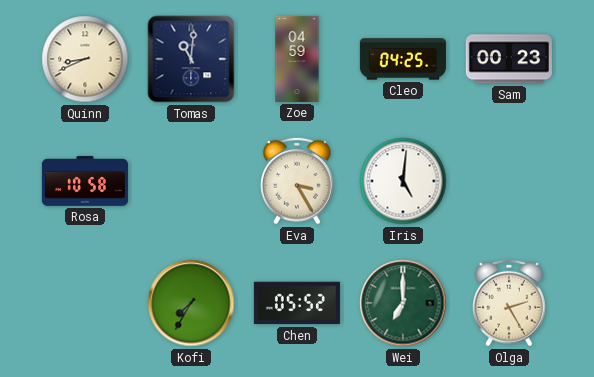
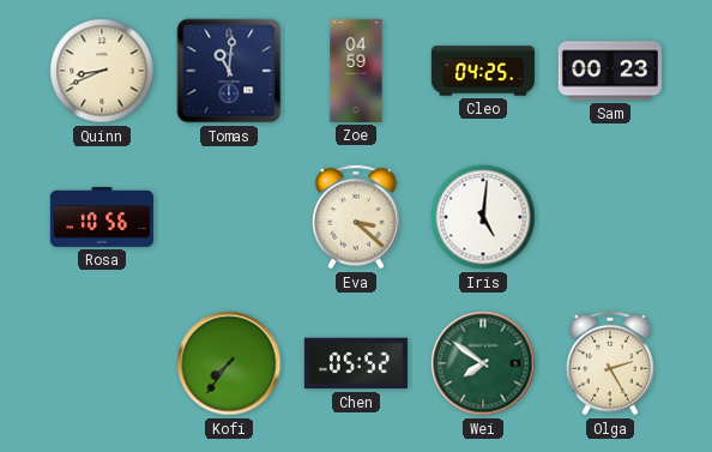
Rosa: 10:58 -> 10:56 (102, 217)
Eva: 3:25 -> 3:22 (356, 217)
Kofi: 7:35 -> 7:36 (229, 363)
Wei: 7:00 -> 7:51 (483, 363)
